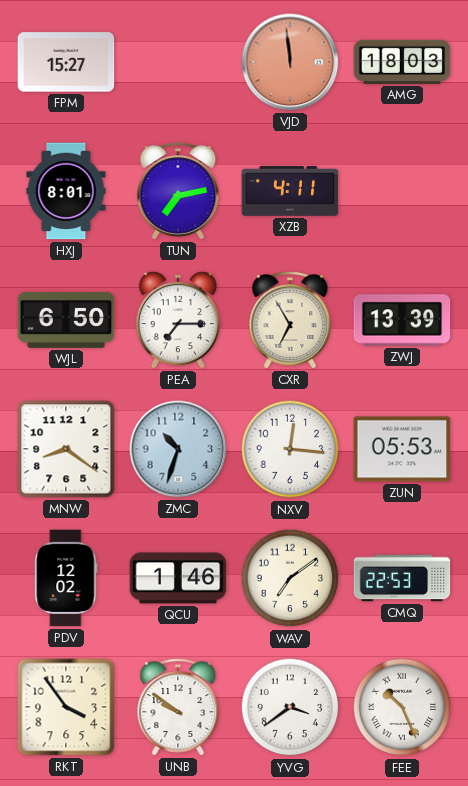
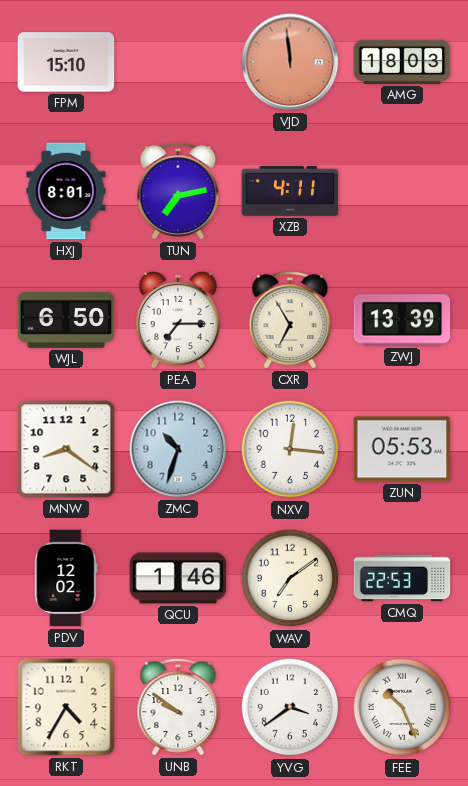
FPM: 15:27 -> 15:10 (66, 62)
RKT: 3:54 -> 4:35 (66, 707)
